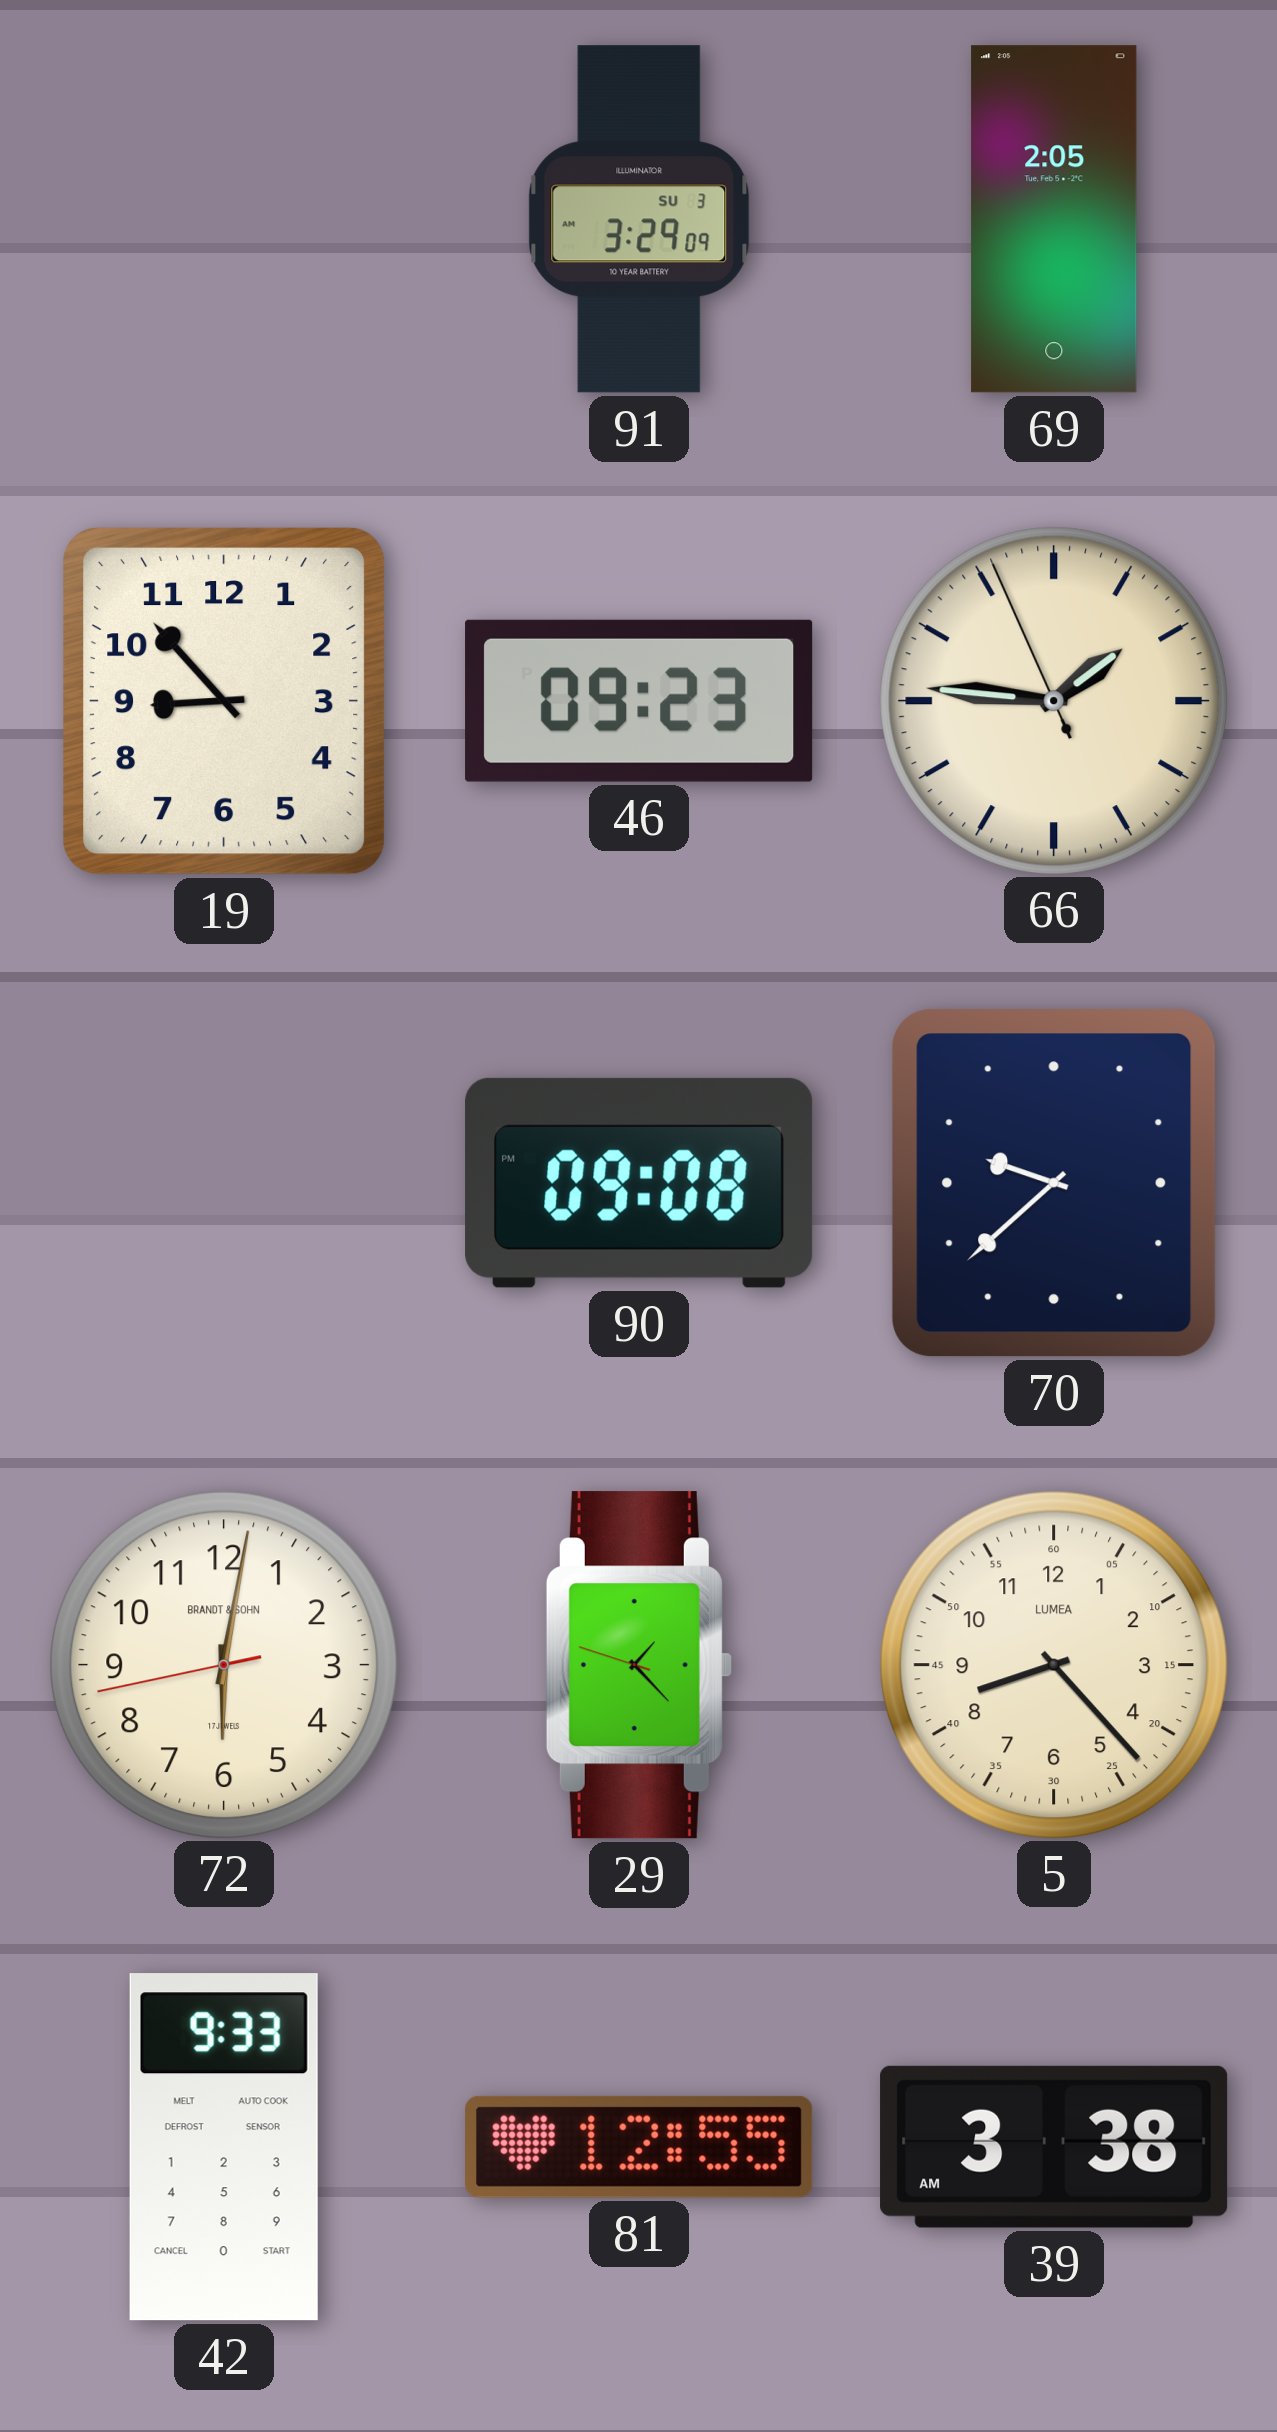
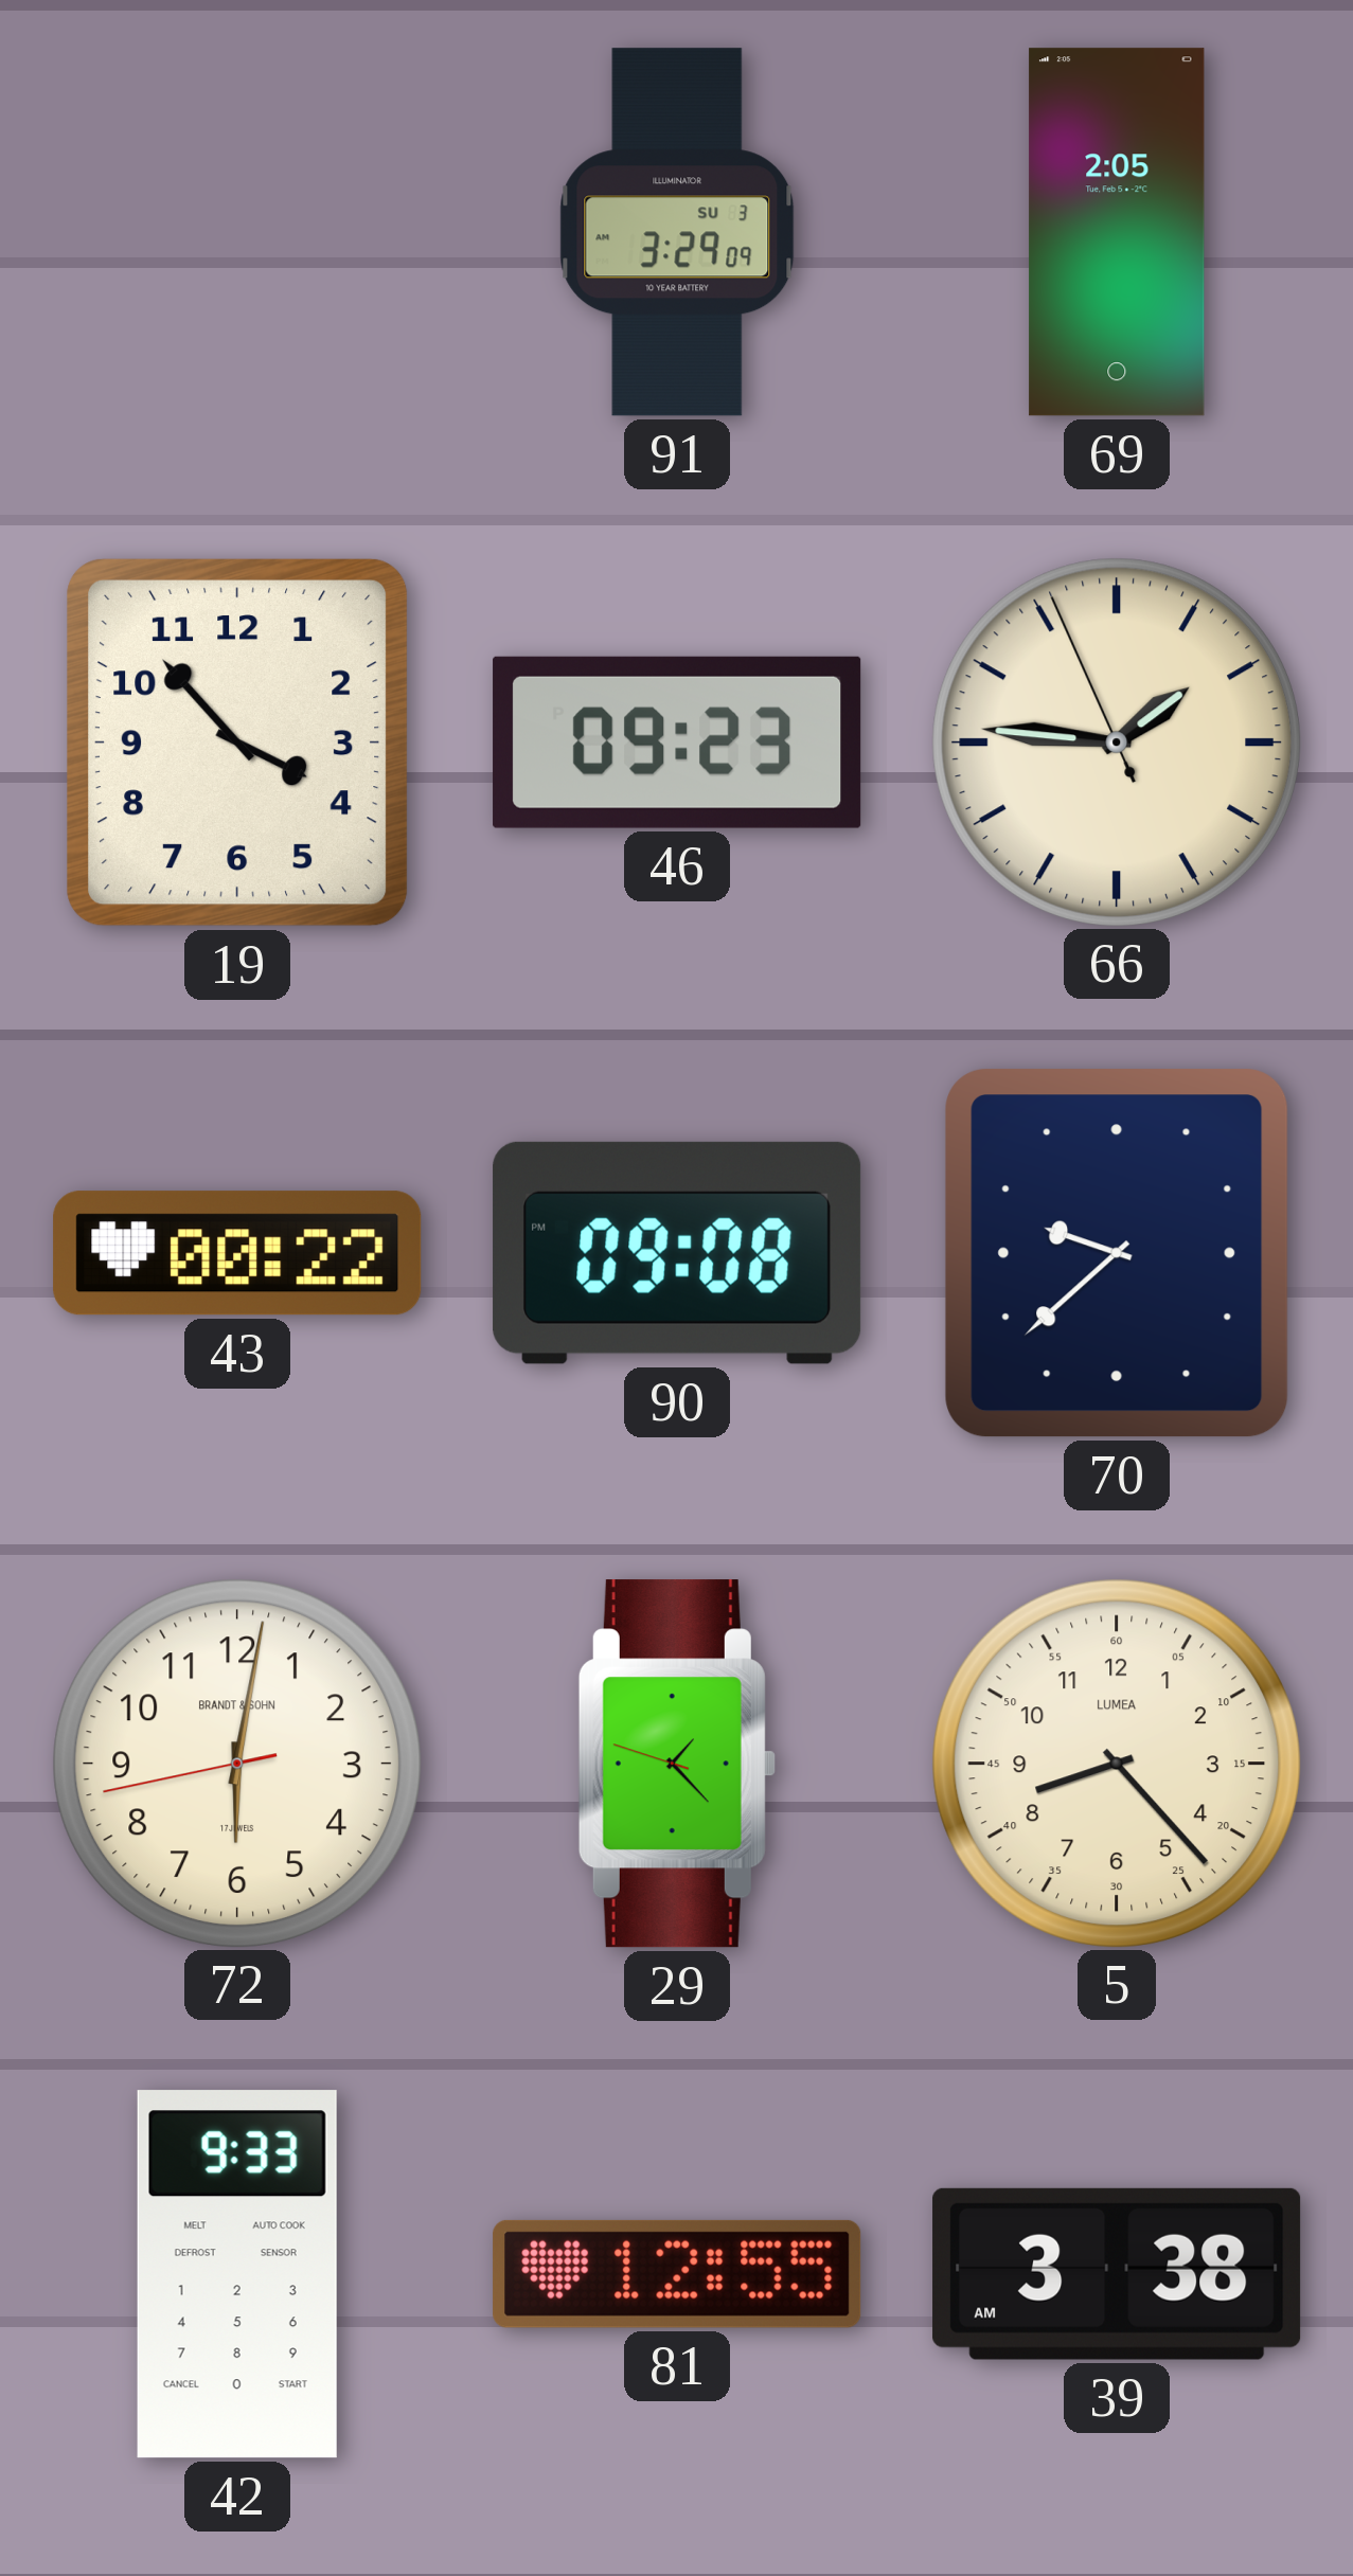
19: 8:53 -> 3:53 (237, 743)
43: none -> 00:22 (237, 1253)
